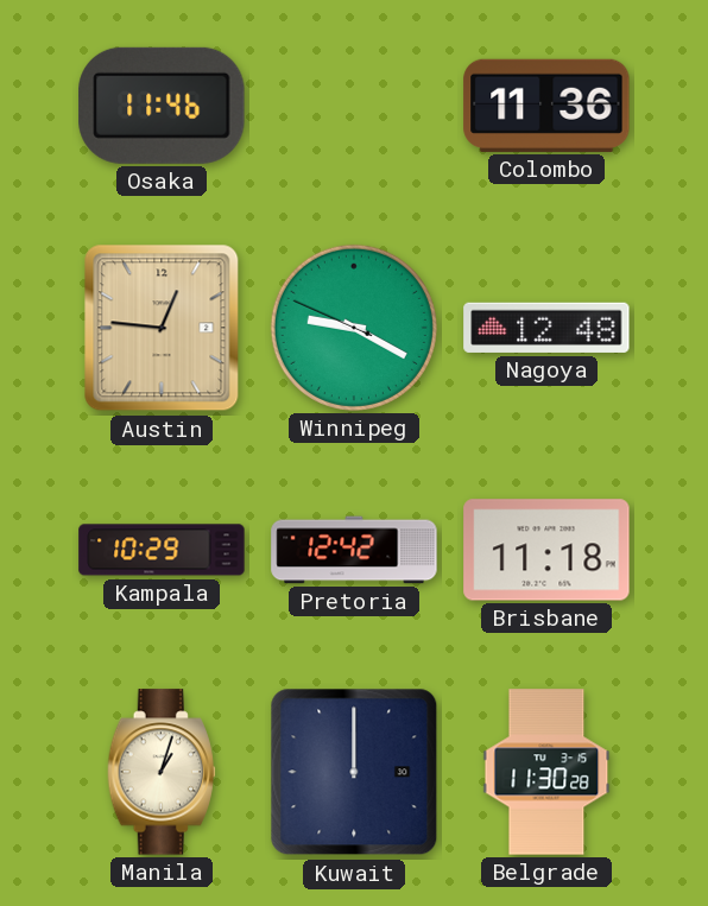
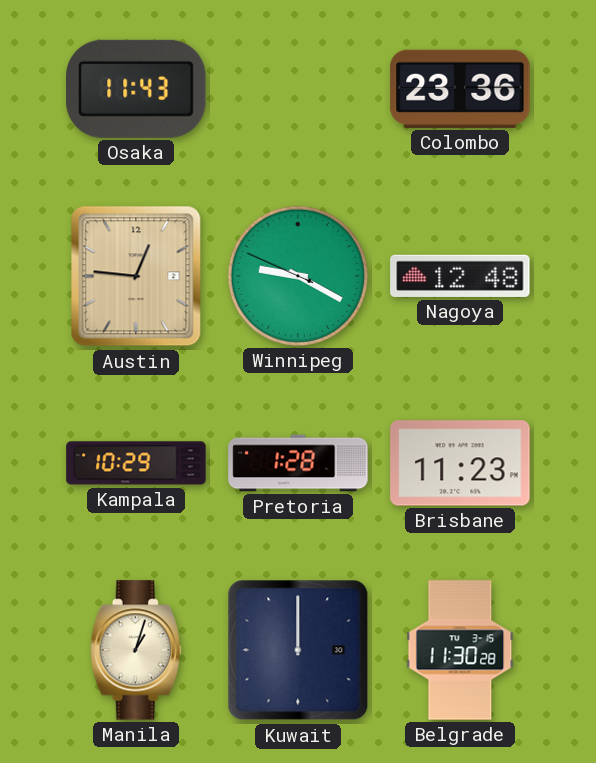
Osaka: 11:46 -> 11:43 (136, 89)
Colombo: 11:36 -> 23:36 (460, 89)
Pretoria: 12:42 -> 1:28 (298, 463)
Brisbane: 11:18 -> 11:23 (460, 463)
